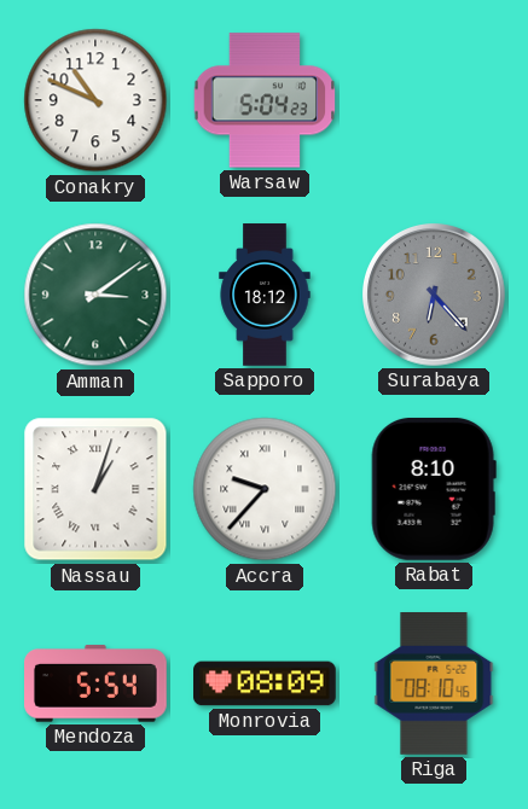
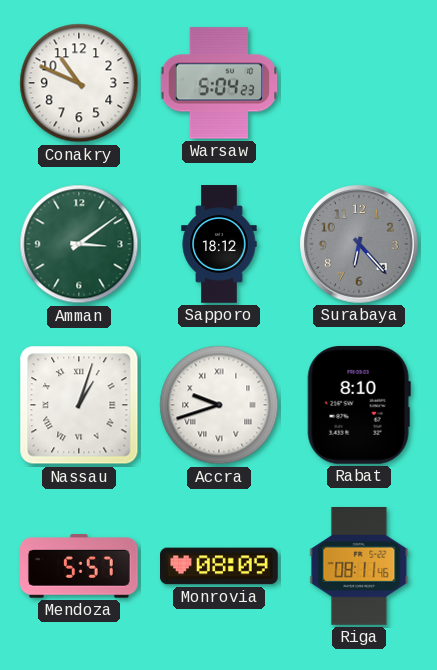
Accra: 9:37 -> 9:42 (219, 405)
Mendoza: 5:54 -> 5:57 (80, 566)
Riga: 08:10 -> 08:11 (359, 567)
